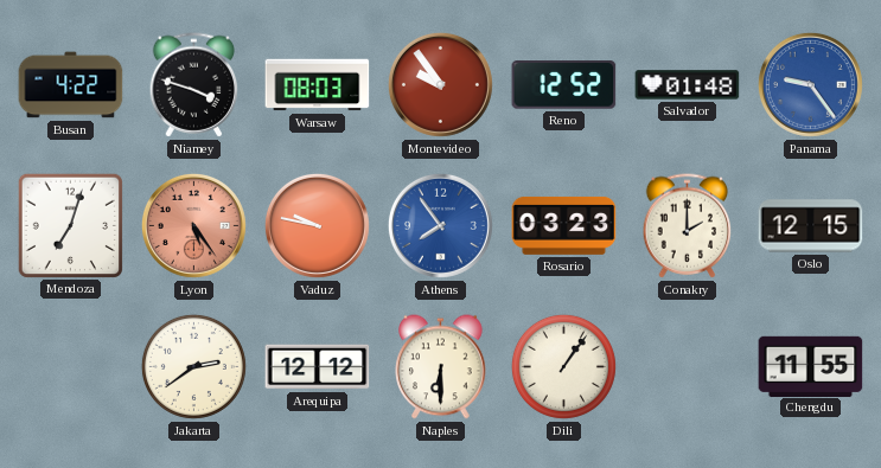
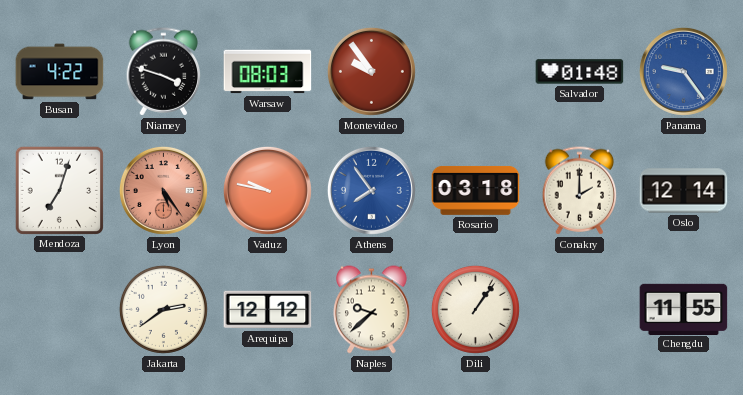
Reno: 12:52 -> none (564, 85)
Rosario: 03:23 -> 03:18 (476, 191)
Oslo: 12:15 -> 12:14 (684, 191)
Naples: 6:30 -> 9:38 (372, 310)
